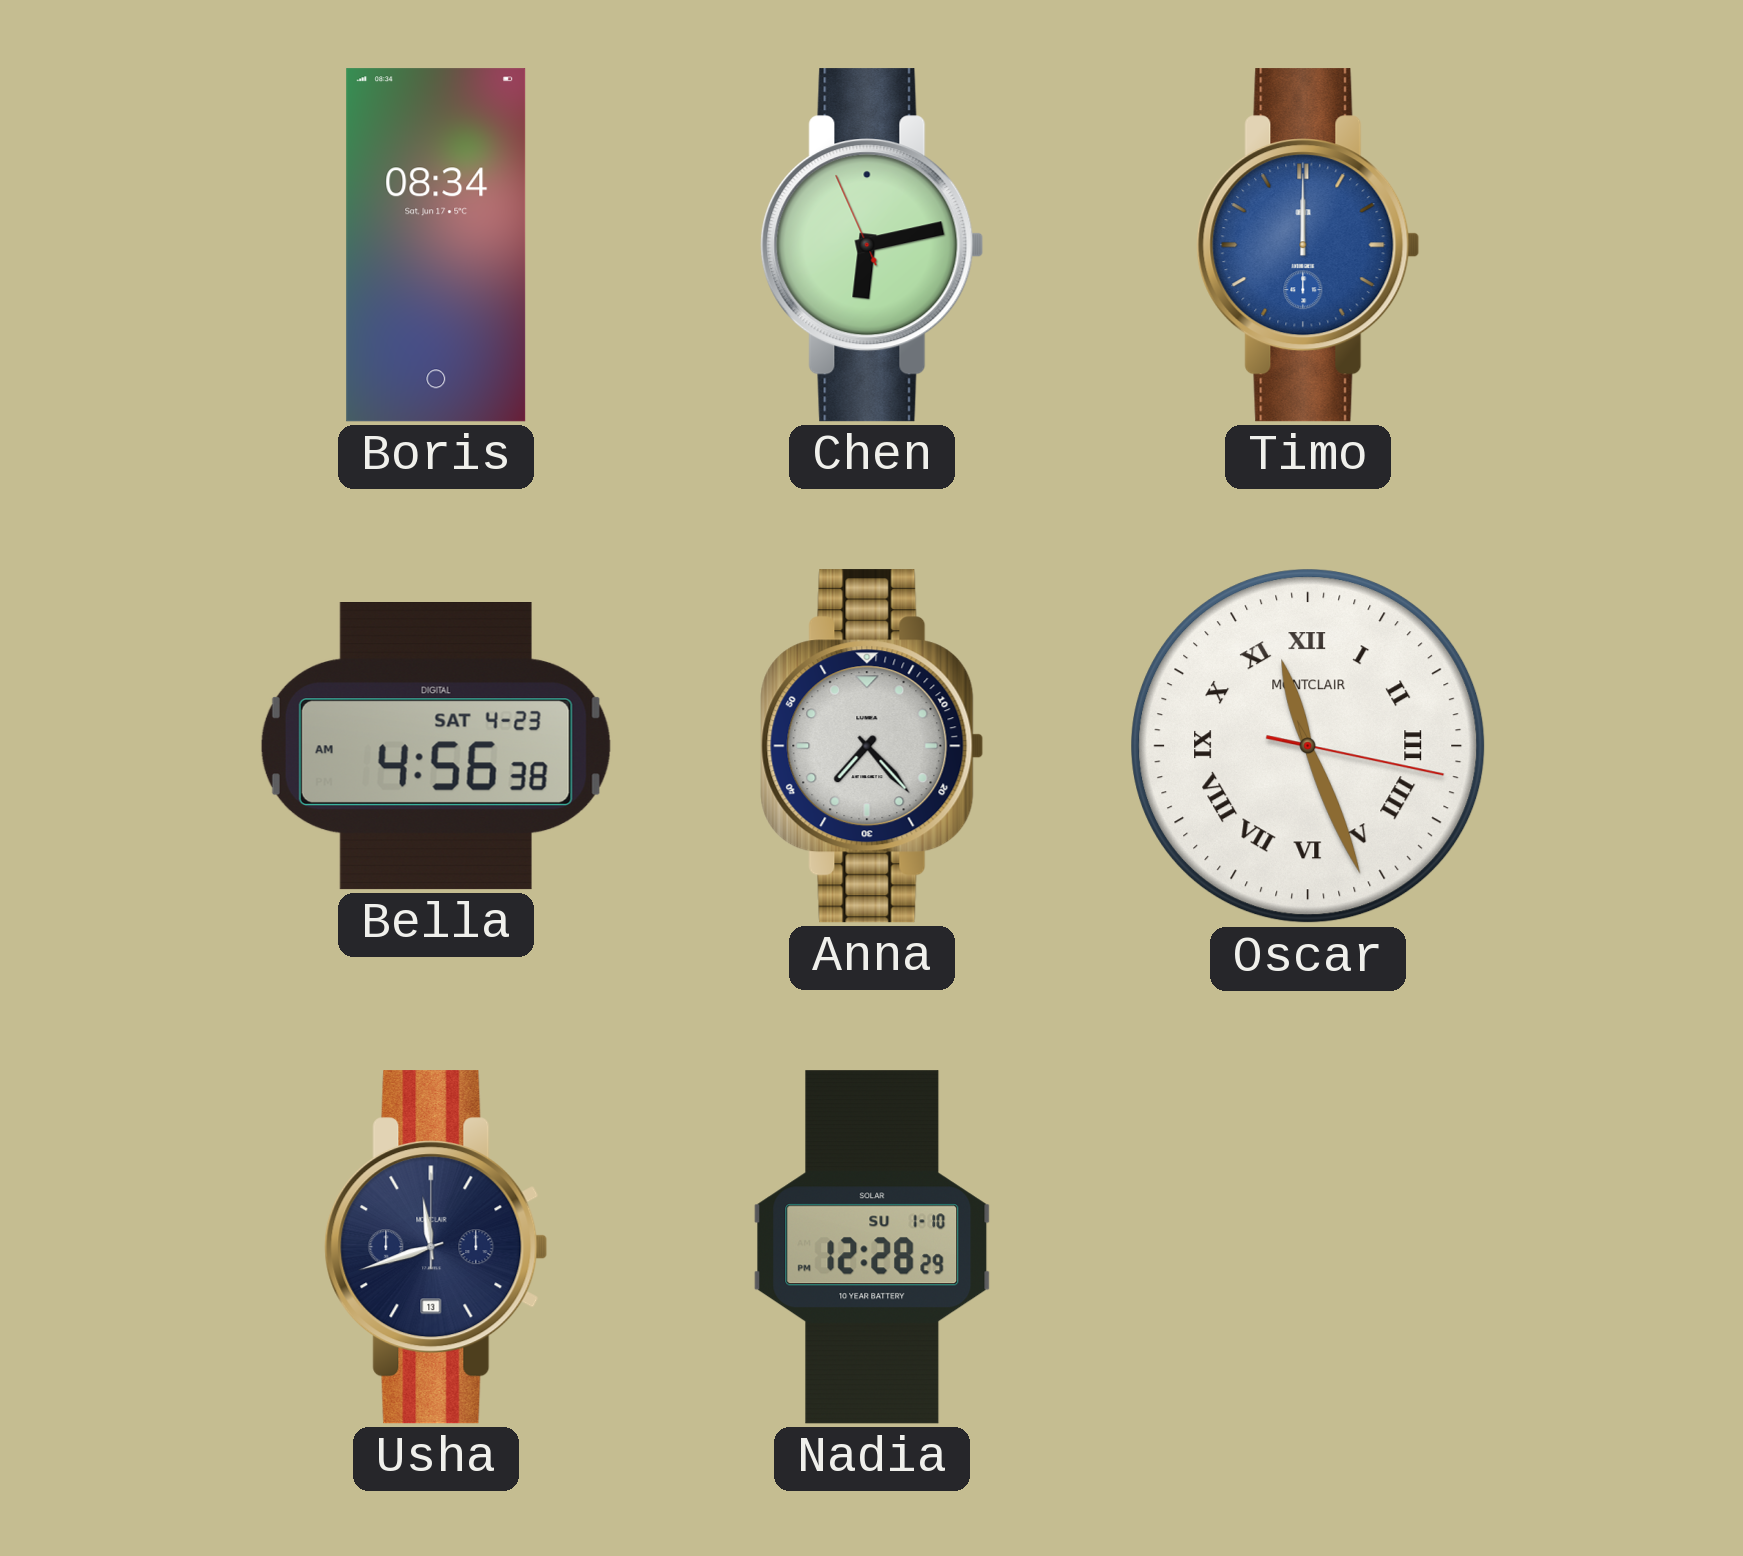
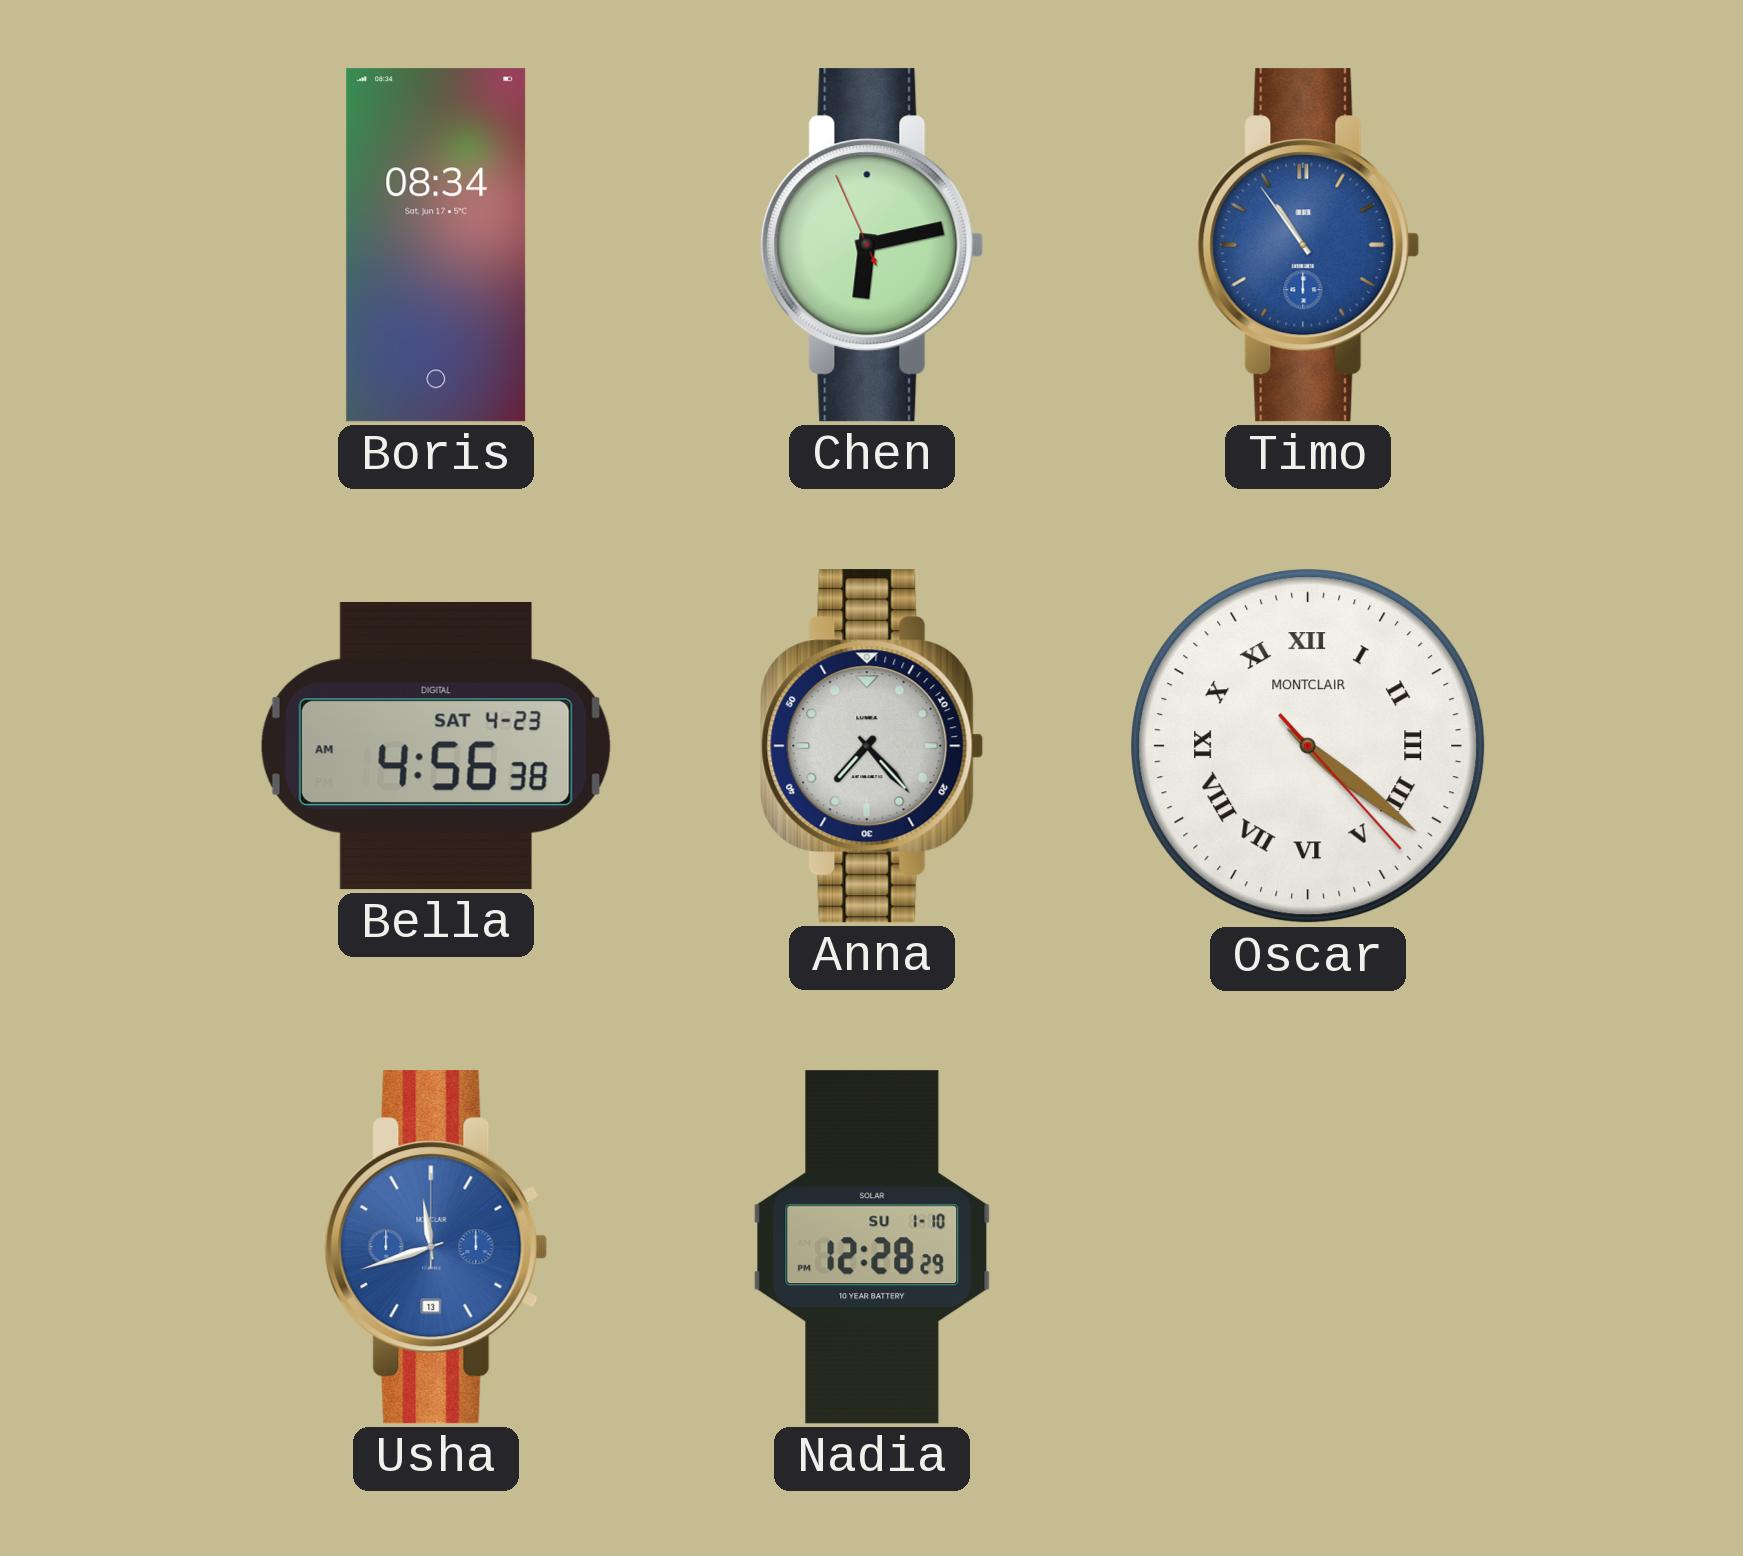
Timo: 12:00 -> 10:54 (1308, 245)
Oscar: 11:26 -> 4:21 (1308, 746)
Usha dial: navy -> blue (436, 1247)
